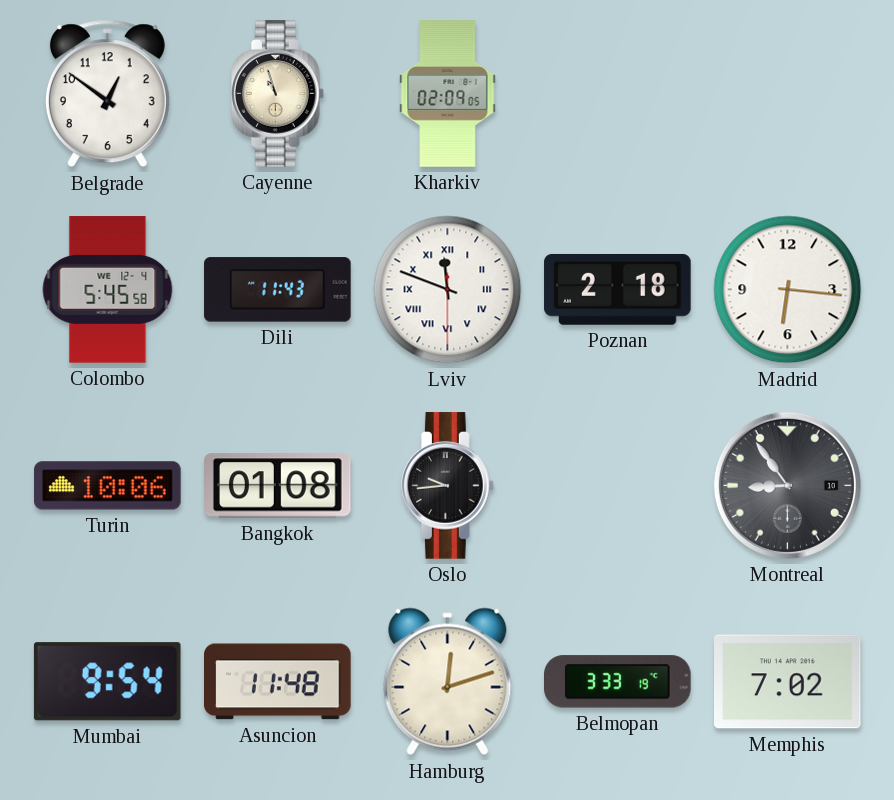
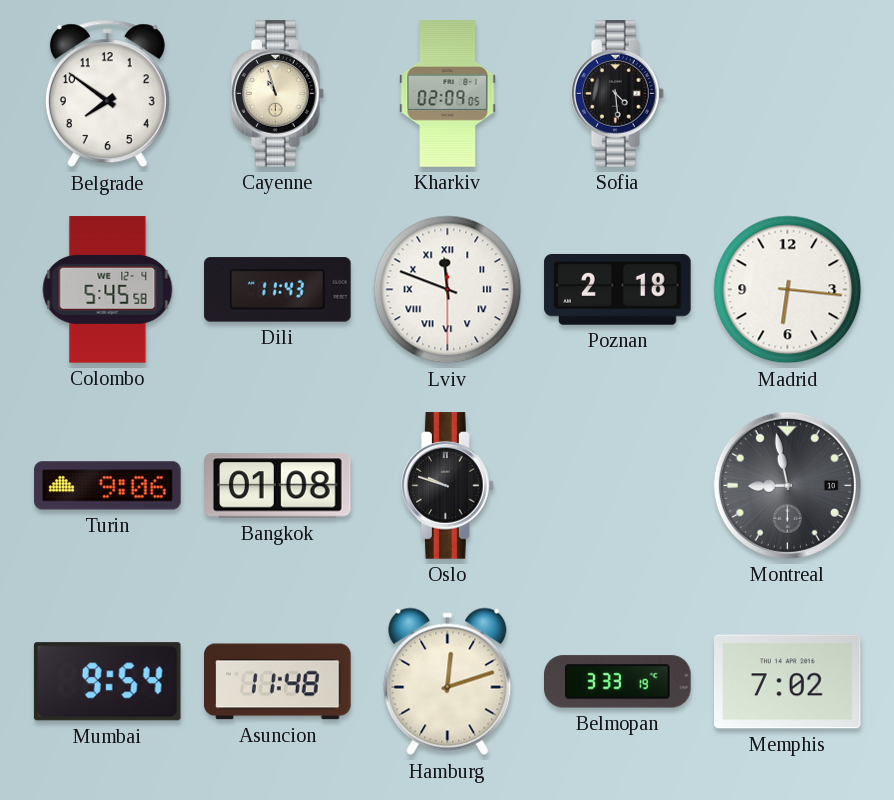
Belgrade: 12:51 -> 7:51 (107, 94)
Sofia: none -> 4:29 (617, 94)
Turin: 10:06 -> 9:06 (108, 486)
Oslo: 9:44 -> 9:48 (447, 486)
Montreal: 8:54 -> 8:58 (787, 485)
